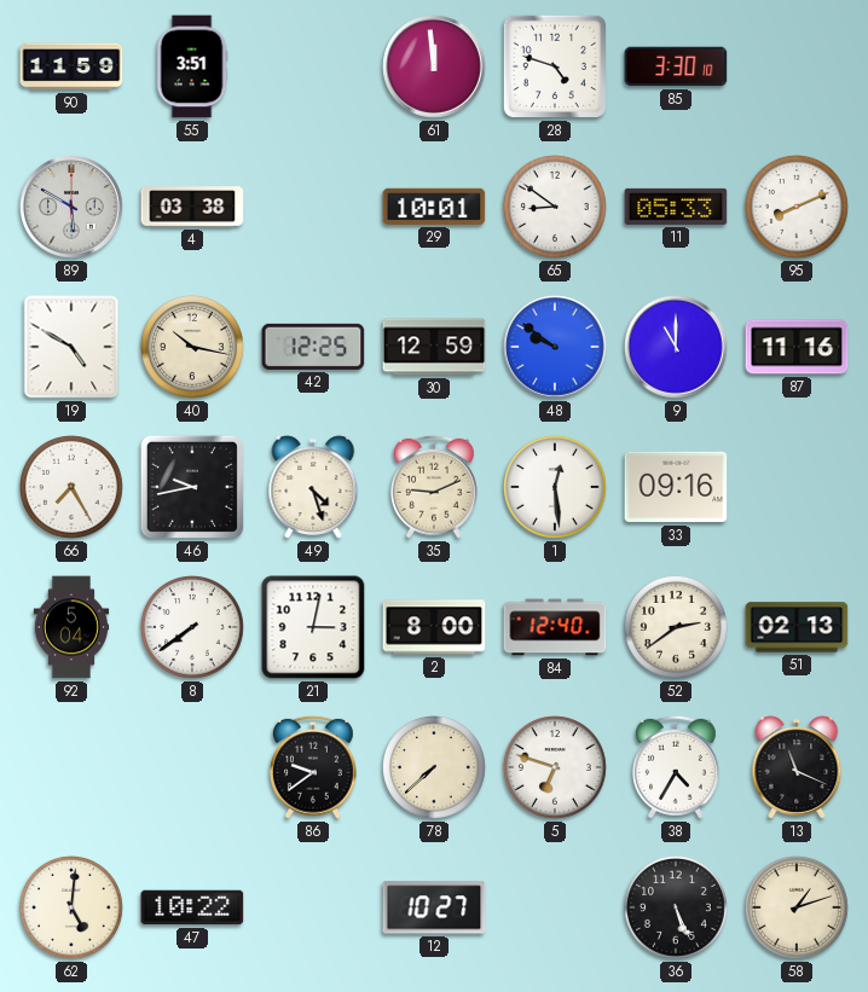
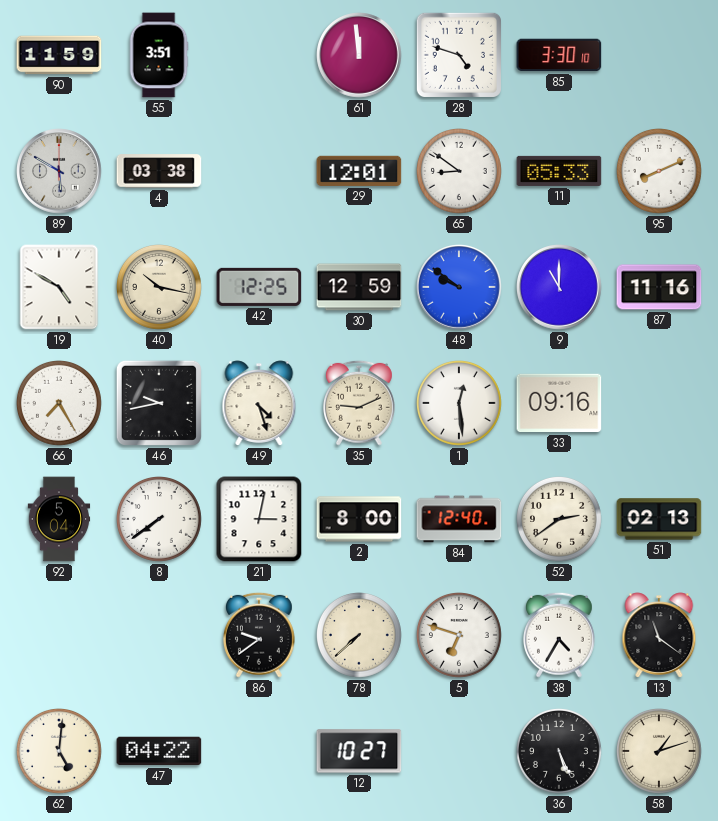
29: 10:01 -> 12:01 (359, 171)
13: 11:19 -> 11:21 (659, 635)
47: 10:22 -> 04:22 (159, 751)
